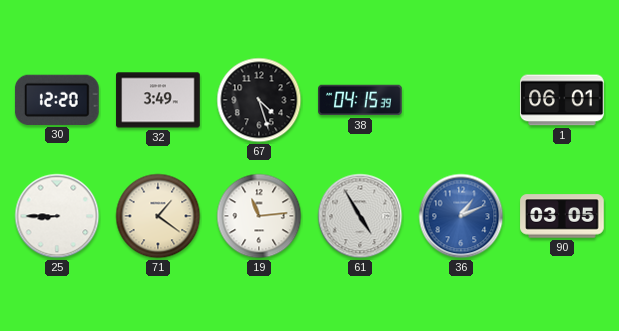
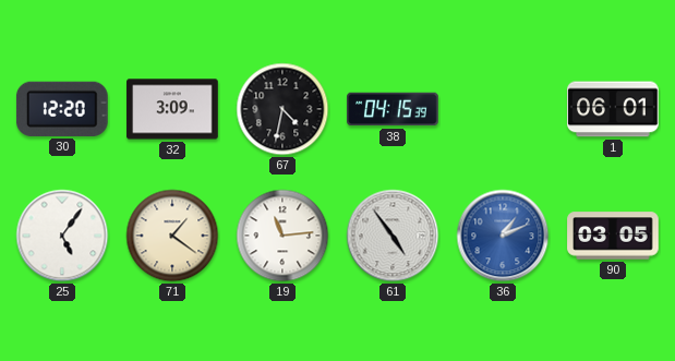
32: 3:49 -> 3:09 (172, 109)
67: 4:27 -> 4:32 (282, 109)
25: 8:45 -> 5:06 (62, 236)
61: 4:55 -> 4:54 (393, 236)
